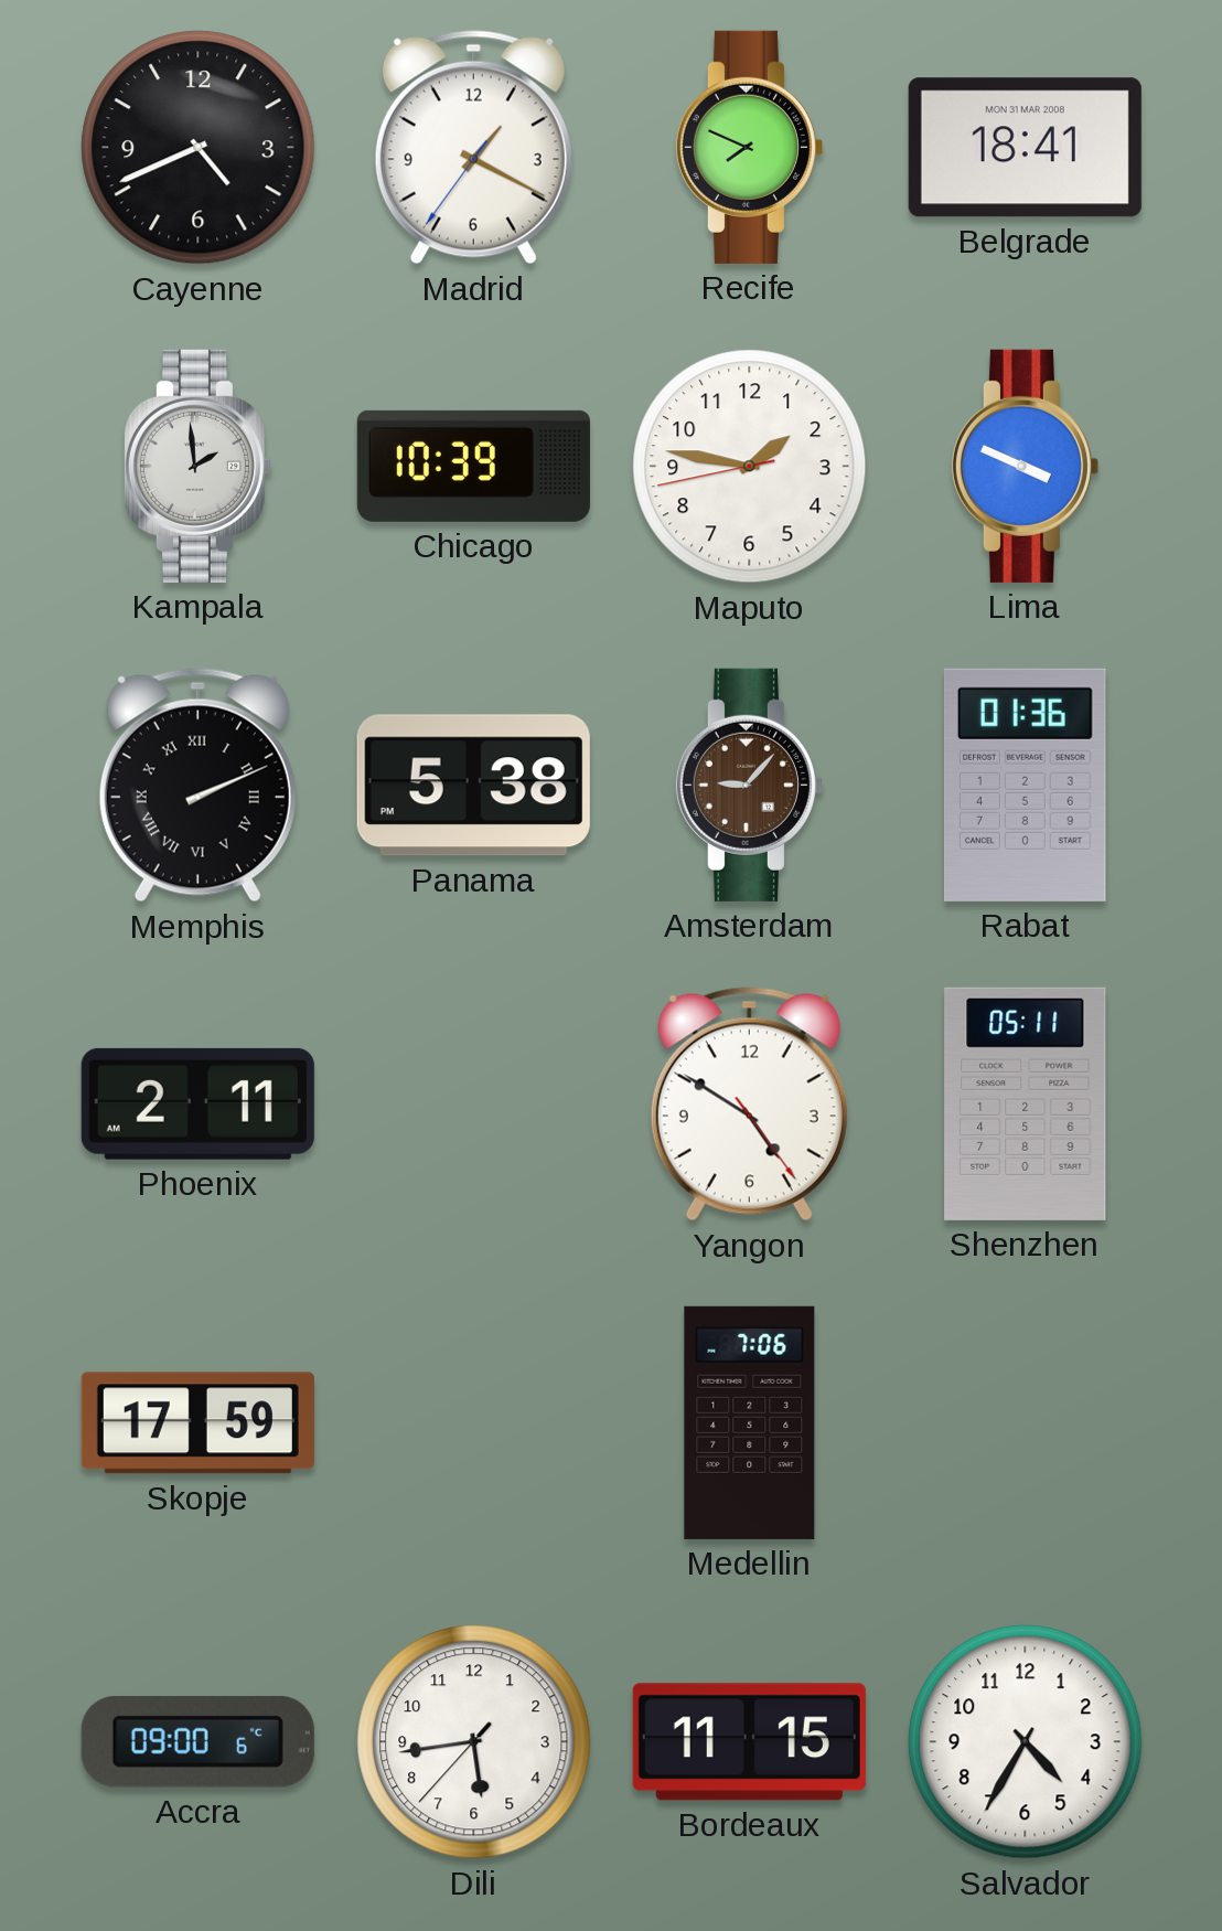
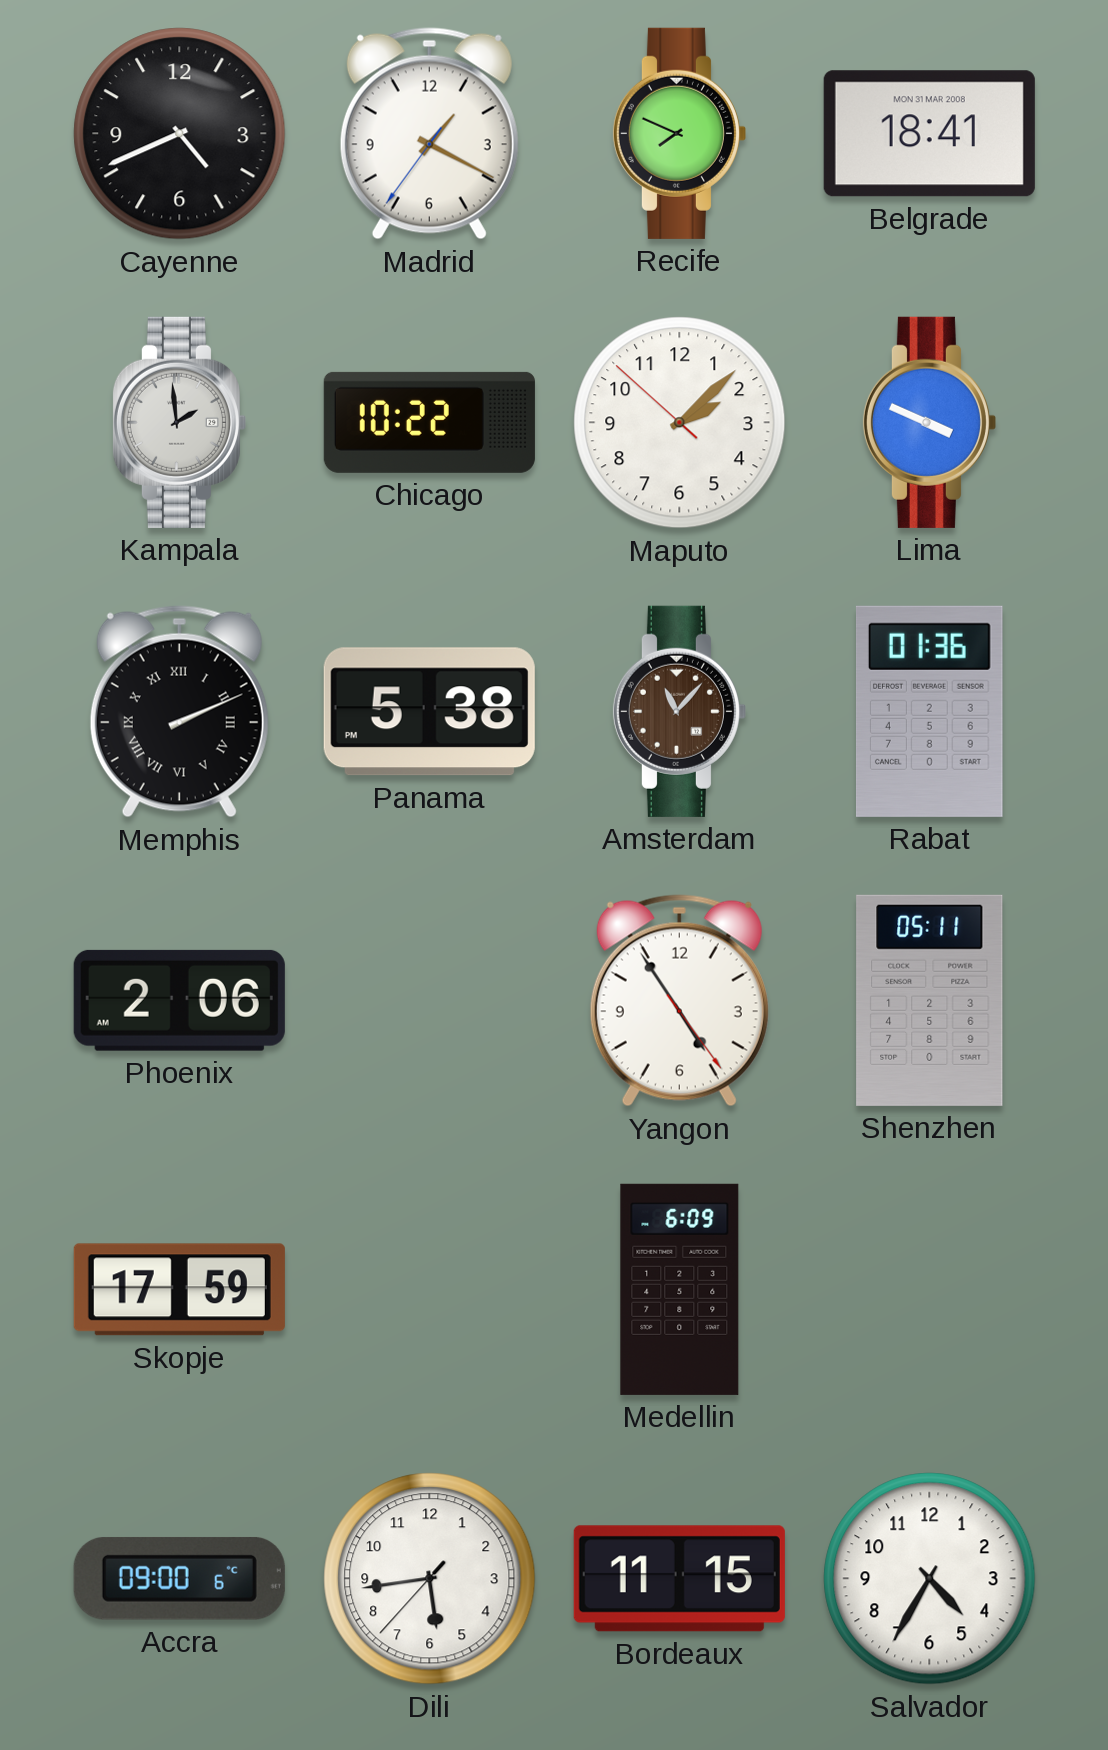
Chicago: 10:39 -> 10:22 (429, 422)
Maputo: 1:46 -> 2:07 (680, 423)
Amsterdam: 9:07 -> 11:07 (679, 711)
Phoenix: 2:11 -> 2:06 (179, 1000)
Yangon: 4:50 -> 4:54 (679, 1001)
Medellin: 7:06 -> 6:09 (680, 1289)
